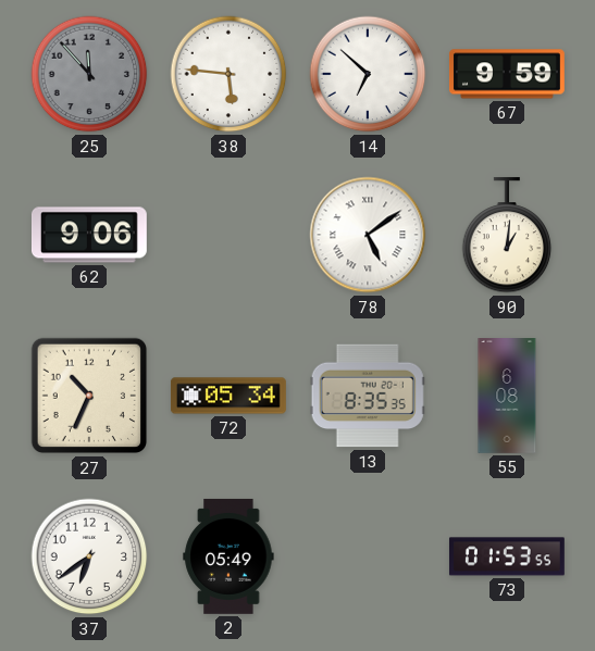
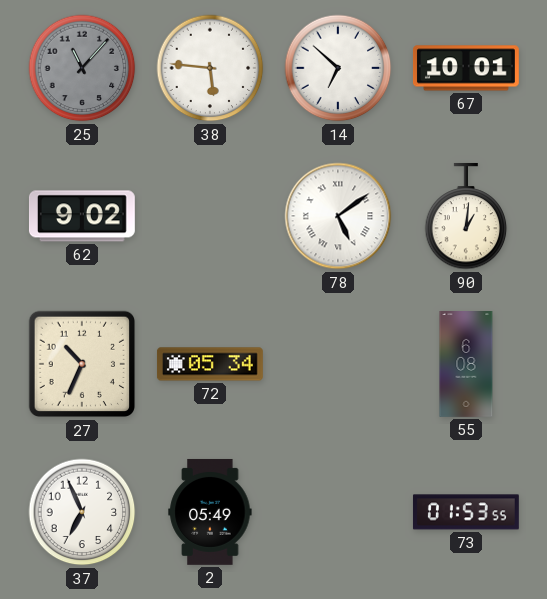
25: 11:53 -> 11:07 (82, 68)
67: 9:59 -> 10:01 (466, 68)
62: 9:06 -> 9:02 (82, 216)
13: 8:35 -> none (368, 396)
37: 6:39 -> 6:56 (82, 512)
